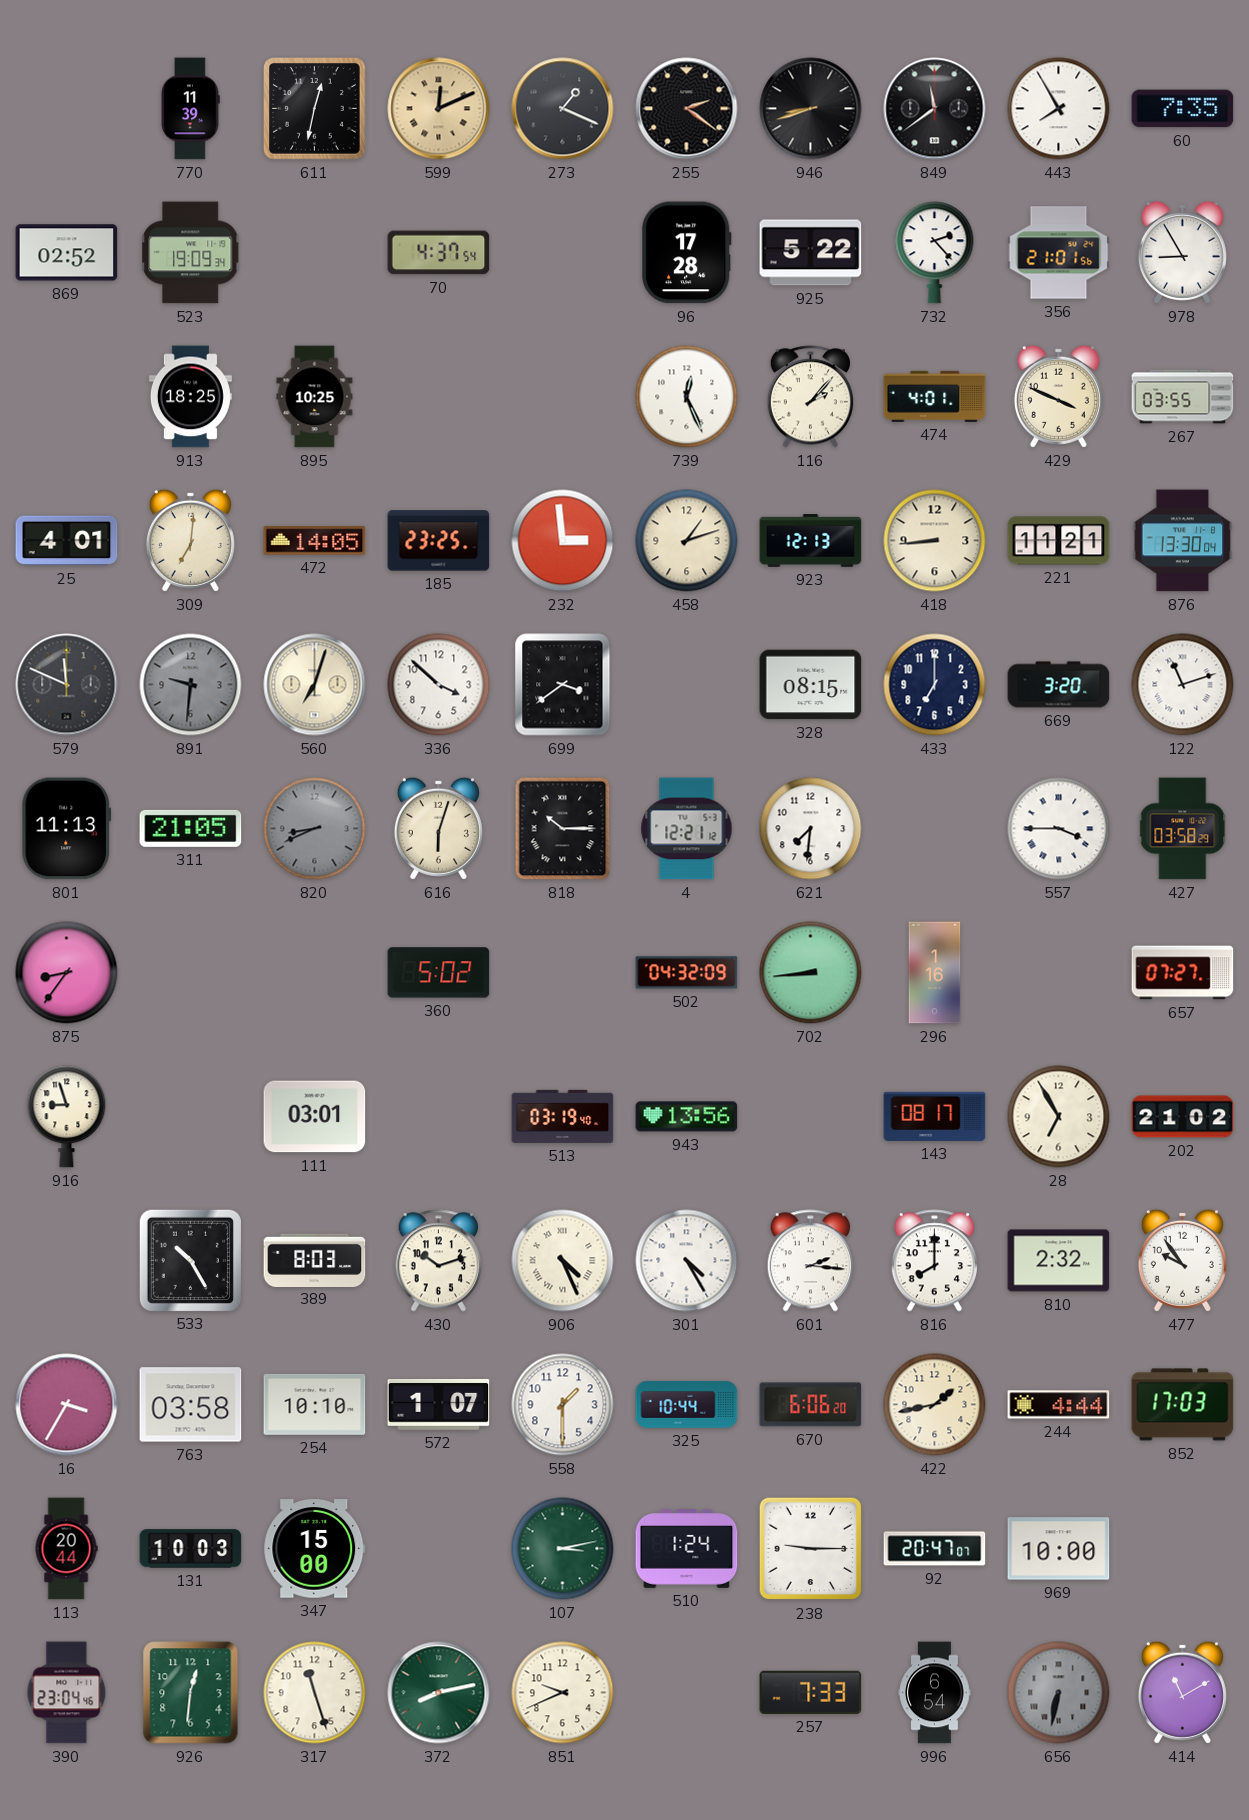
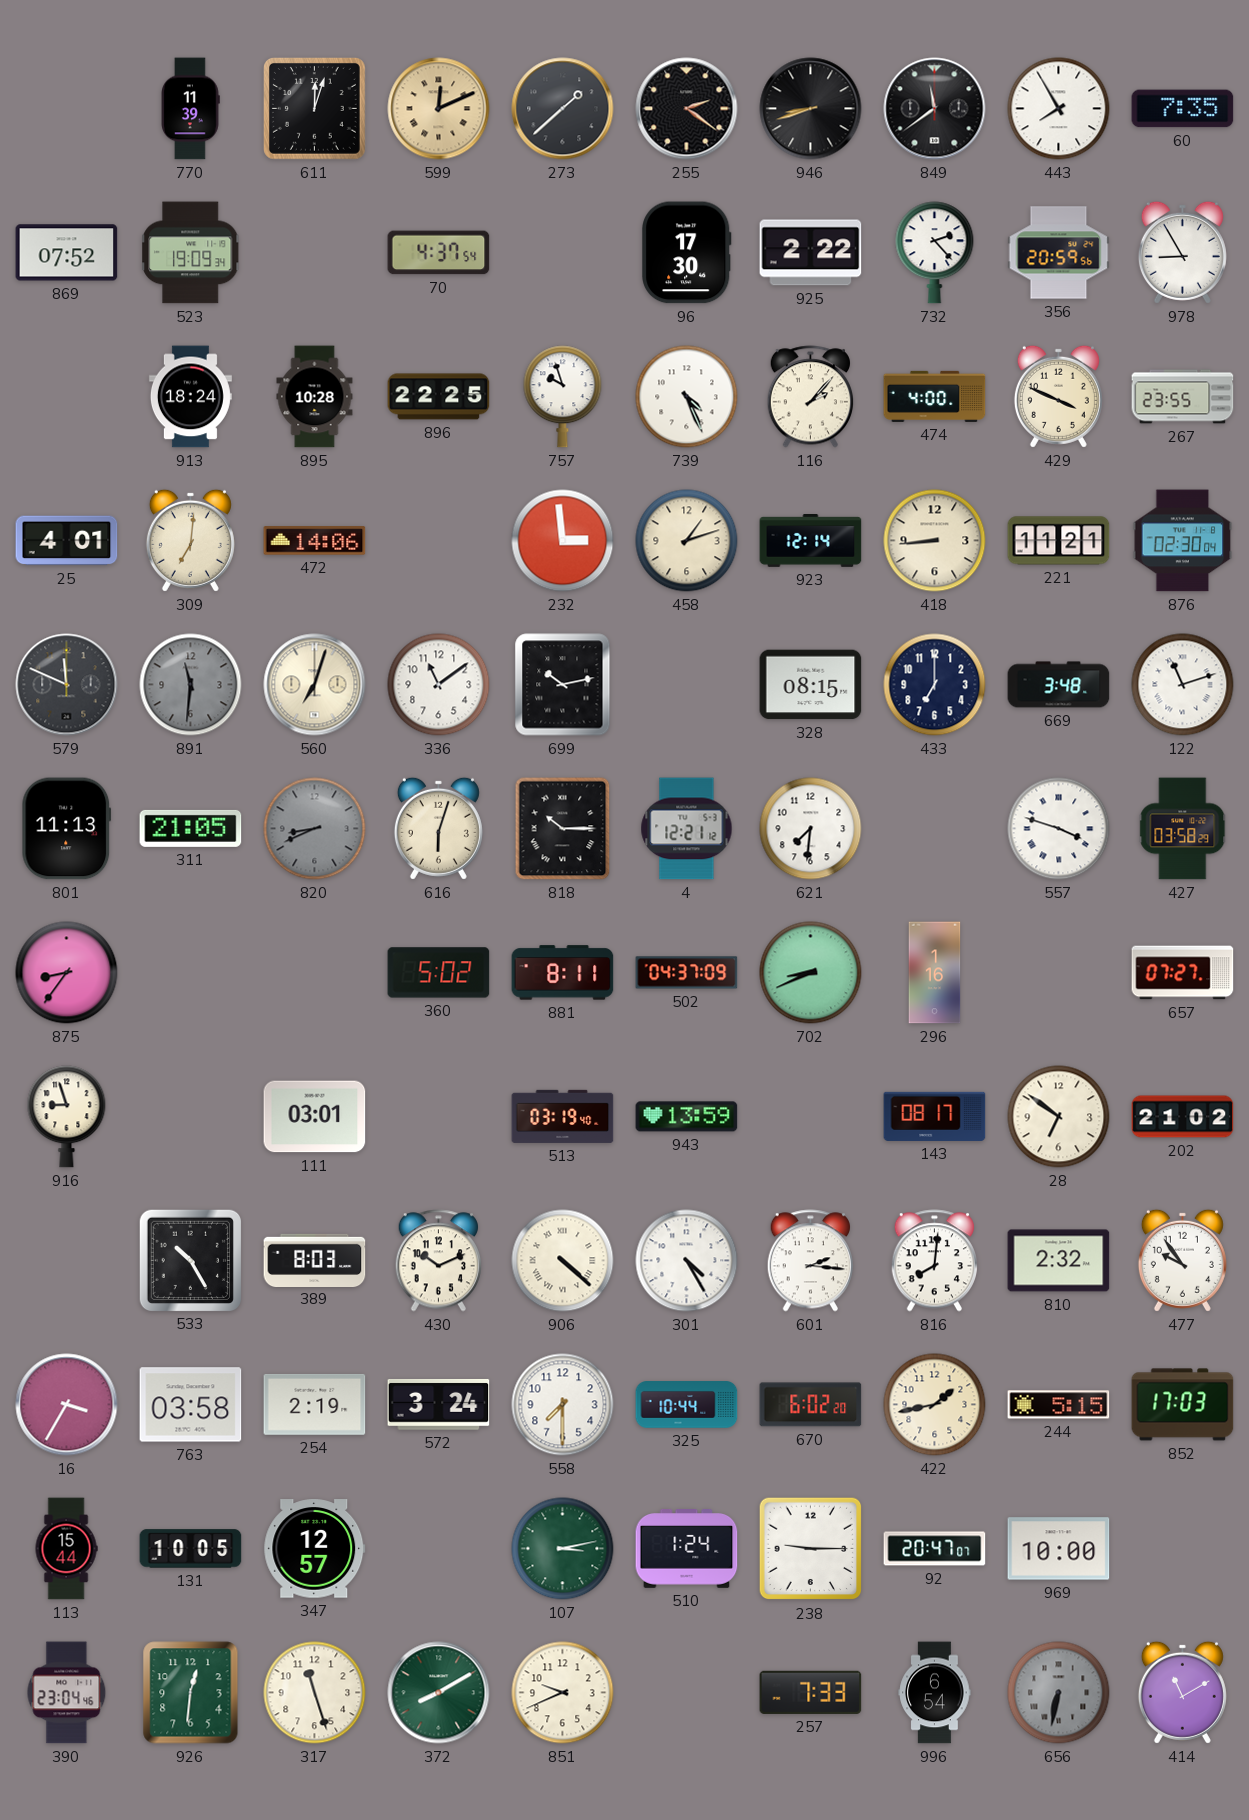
611: 12:32 -> 12:03 (314, 108)
273: 1:19 -> 1:38 (563, 109)
869: 02:52 -> 07:52 (67, 253)
96: 17:28 -> 17:30 (687, 253)
925: 5:22 -> 2:22 (811, 253)
356: 21:01 -> 20:59 (1059, 253)
913: 18:25 -> 18:24 (190, 397)
895: 10:25 -> 10:28 (315, 397)
896: none -> 22:25 (439, 397)
757: none -> 9:57 (563, 397)
739: 12:26 -> 4:26 (687, 397)
474: 4:01 -> 4:00 (935, 396)
267: 03:55 -> 23:55 (1183, 397)
472: 14:05 -> 14:06 (315, 541)
185: 23:25 -> none (439, 541)
923: 12:13 -> 12:14 (811, 541)
876: 13:30 -> 02:30 (1183, 541)
891: 9:31 -> 11:31 (191, 685)
336: 3:52 -> 11:09 (439, 685)
699: 3:39 -> 10:13 (563, 685)
669: 3:20 -> 3:48 (1059, 685)
557: 3:45 -> 3:48 (1059, 829)
881: none -> 8:11 (563, 973)
502: 04:32 -> 04:37 (687, 973)
702: 8:44 -> 8:41 (811, 973)
943: 13:56 -> 13:59 (687, 1117)
28: 6:55 -> 6:51 (1059, 1117)
430: 10:12 -> 10:11 (438, 1261)
906: 4:26 -> 4:22 (563, 1261)
816: 8:00 -> 8:01 (934, 1261)
254: 10:10 -> 2:19 (315, 1404)
572: 1:07 -> 3:24 (439, 1404)
558: 1:30 -> 7:30 (563, 1405)
670: 6:06 -> 6:02 (811, 1405)
244: 4:44 -> 5:15 (1059, 1405)
113: 20:44 -> 15:44 (66, 1549)
131: 10:03 -> 10:05 (191, 1549)
347: 15:00 -> 12:57 (315, 1549)
372: 8:13 -> 8:10 (439, 1693)
